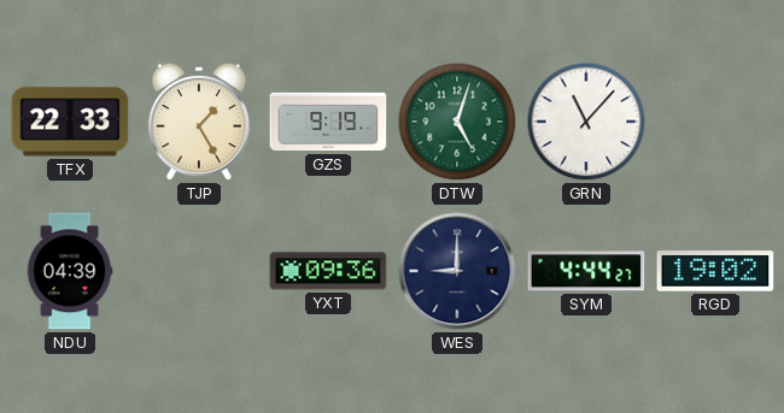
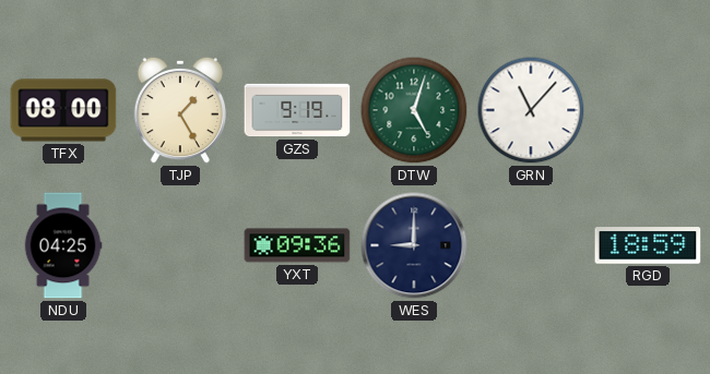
TFX: 22:33 -> 08:00 (63, 110)
NDU: 04:39 -> 04:25 (63, 245)
SYM: 4:44 -> none (586, 271)
RGD: 19:02 -> 18:59 (648, 245)
